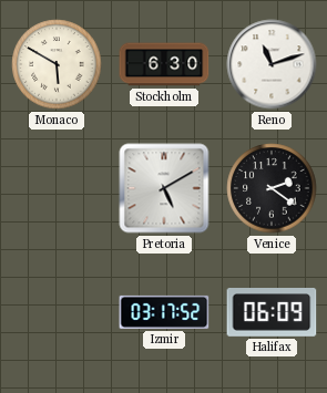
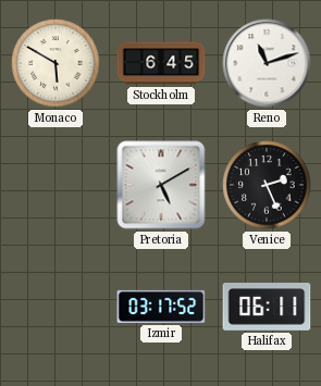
Stockholm: 6:30 -> 6:45 (161, 63)
Venice: 2:21 -> 2:26 (267, 185)
Halifax: 06:09 -> 06:11 (267, 308)
